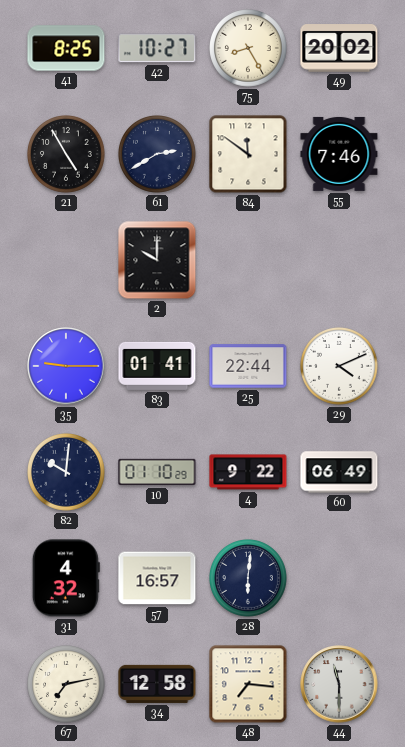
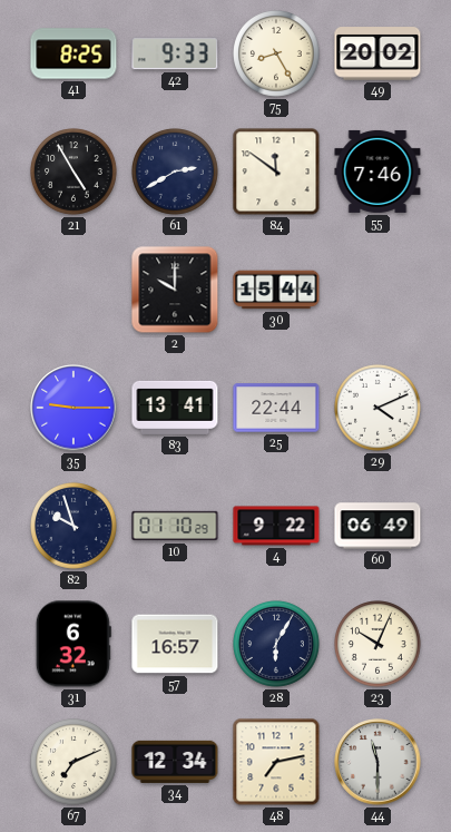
42: 10:27 -> 9:33 (175, 53)
30: none -> 15:44 (276, 290)
83: 01:41 -> 13:41 (175, 408)
82: 10:01 -> 9:57 (75, 527)
31: 4:32 -> 6:32 (73, 644)
28: 6:01 -> 6:05 (277, 645)
23: none -> 10:04 (379, 645)
67: 7:13 -> 7:11 (75, 763)
34: 12:58 -> 12:34 (175, 762)
48: 7:16 -> 7:13 (276, 762)
